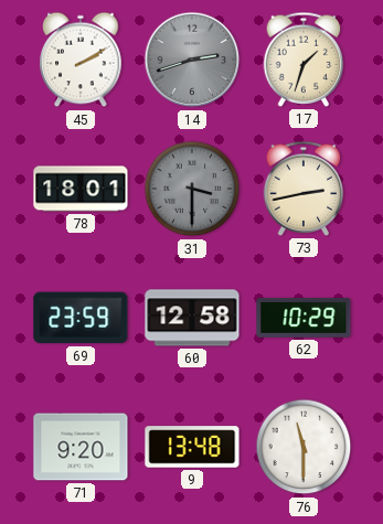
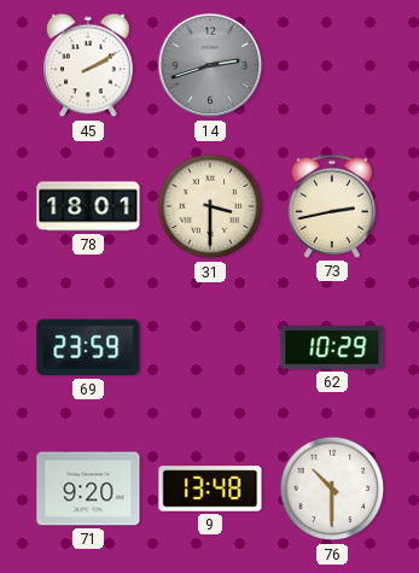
17: 1:33 -> none (304, 60)
31 dial: grey -> cream (210, 206)
60: 12:58 -> none (192, 318)
76: 11:30 -> 10:30 (332, 489)
